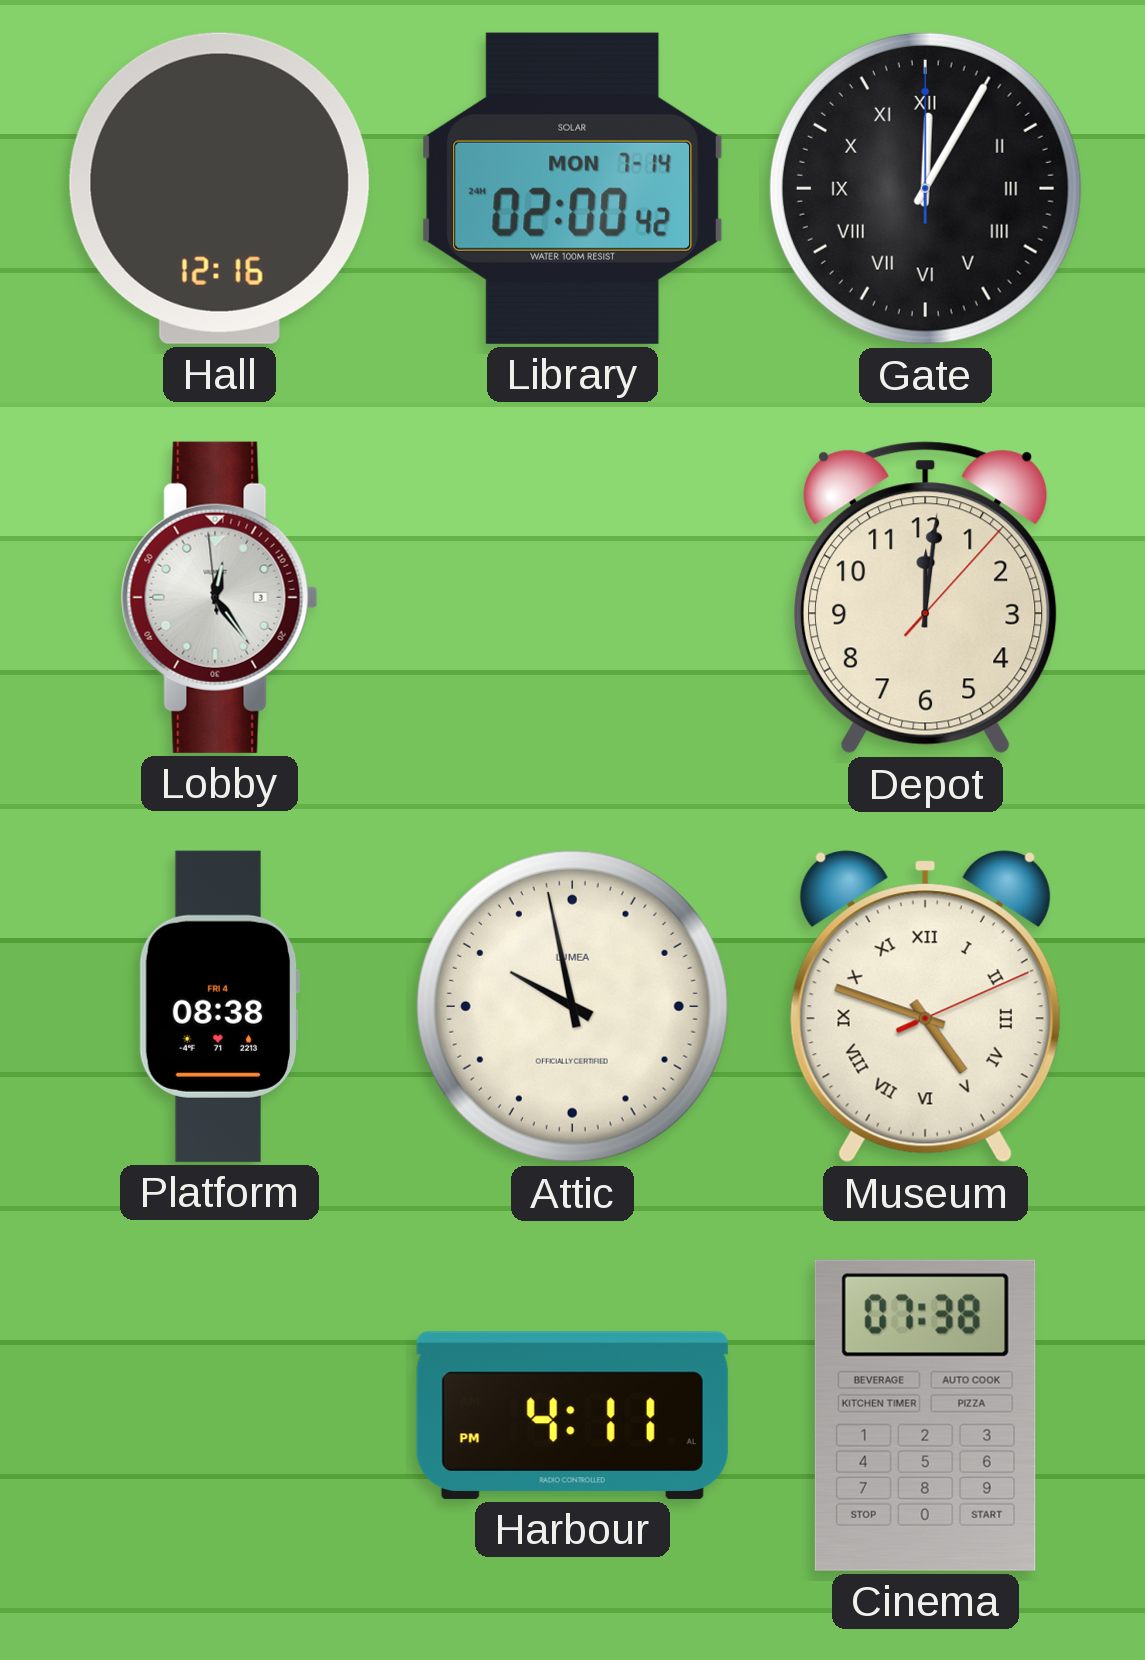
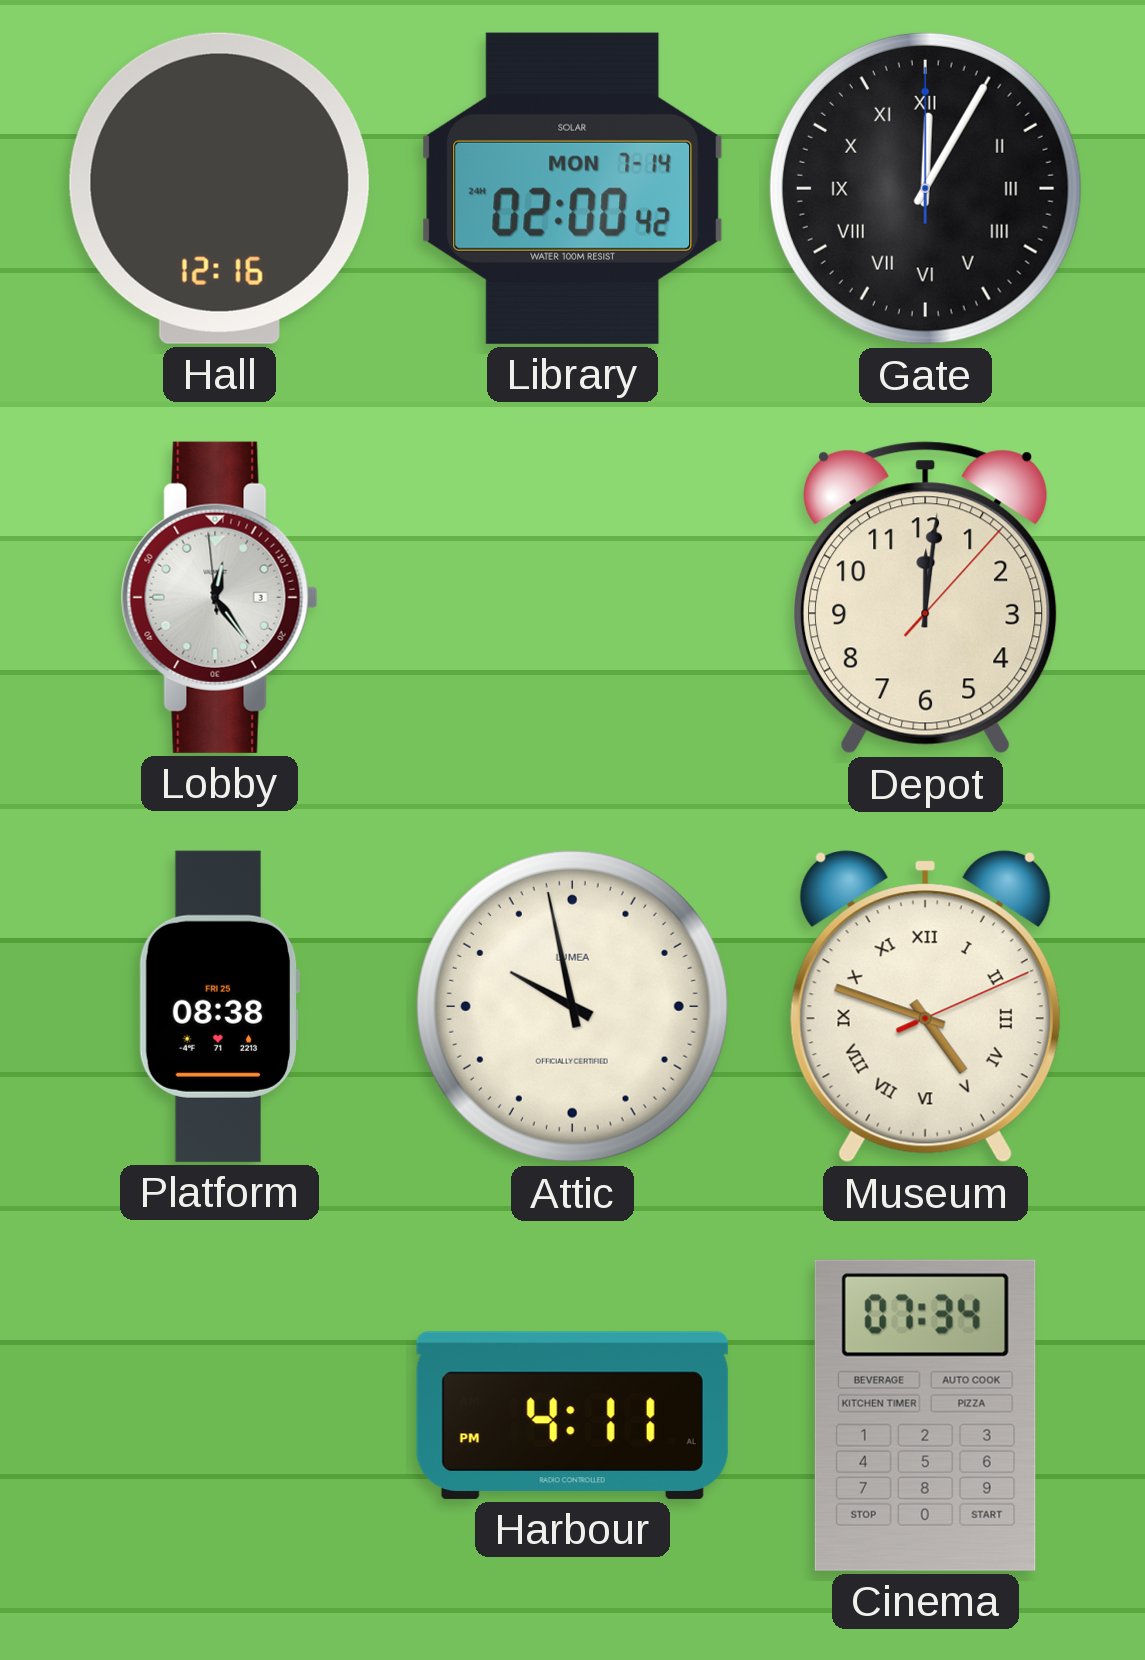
Platform date: FRI 4 -> FRI 25 (219, 1006)
Cinema: 07:38 -> 07:34 (925, 1415)
